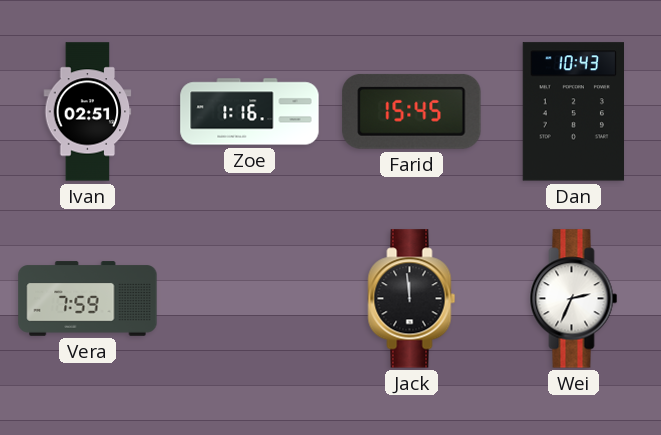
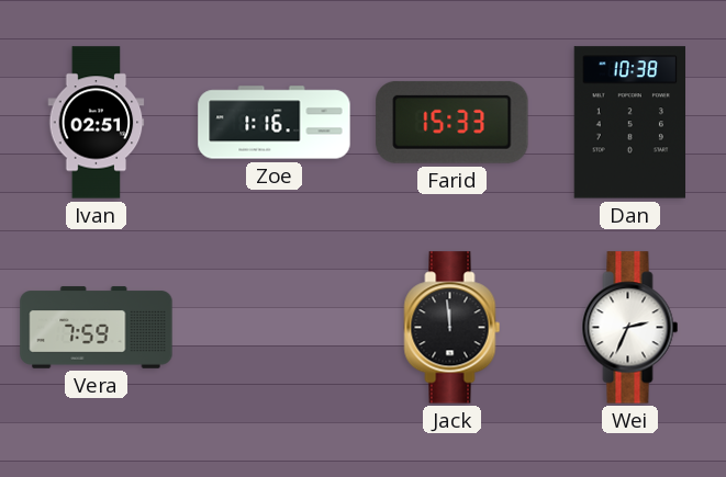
Farid: 15:45 -> 15:33 (453, 122)
Dan: 10:43 -> 10:38 (629, 123)
